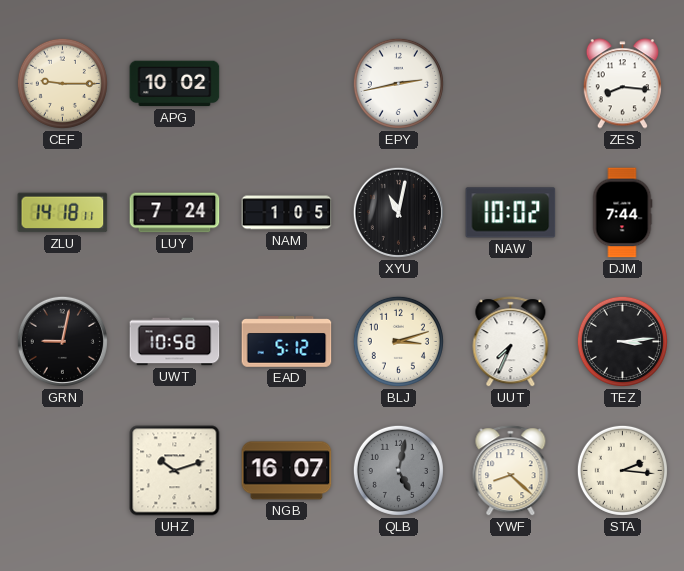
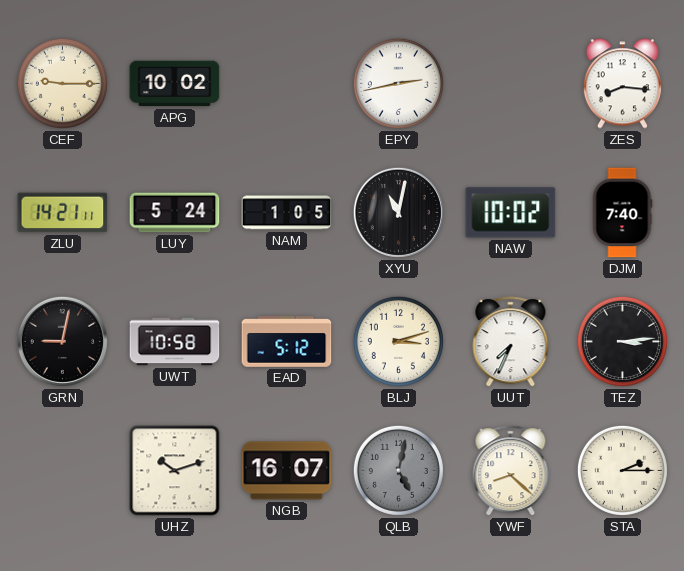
ZLU: 14:18 -> 14:21 (63, 213)
LUY: 7:24 -> 5:24 (175, 213)
DJM: 7:44 -> 7:40 (622, 213)
STA: 2:16 -> 2:15 (622, 470)
